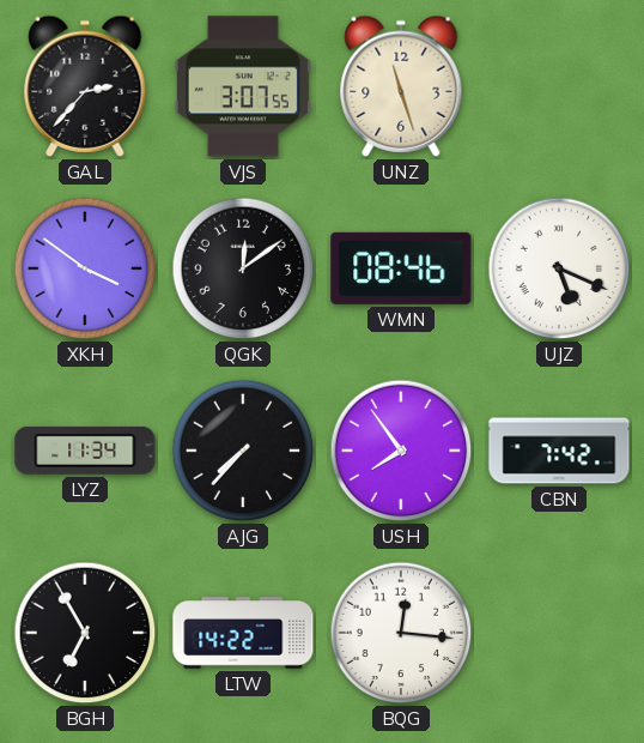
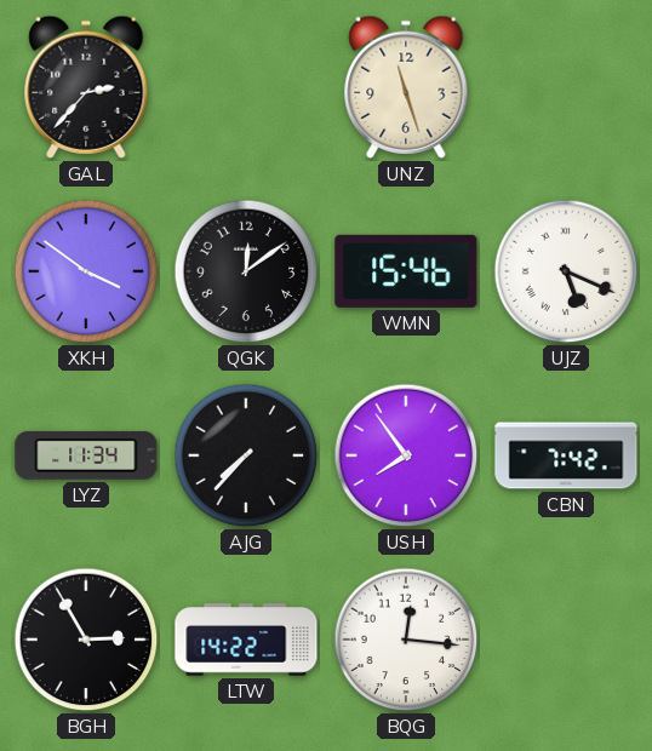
VJS: 3:07 -> none (243, 86)
WMN: 08:46 -> 15:46 (406, 271)
BGH: 6:55 -> 2:55 (86, 640)
